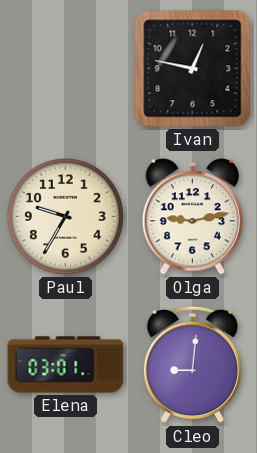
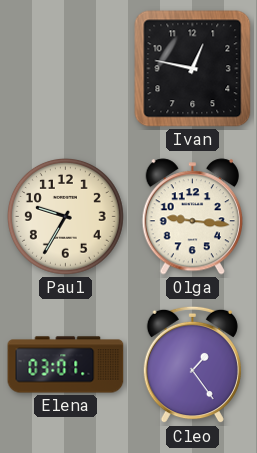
Olga: 9:13 -> 9:16 (192, 217)
Cleo: 9:01 -> 1:24 (192, 365)
